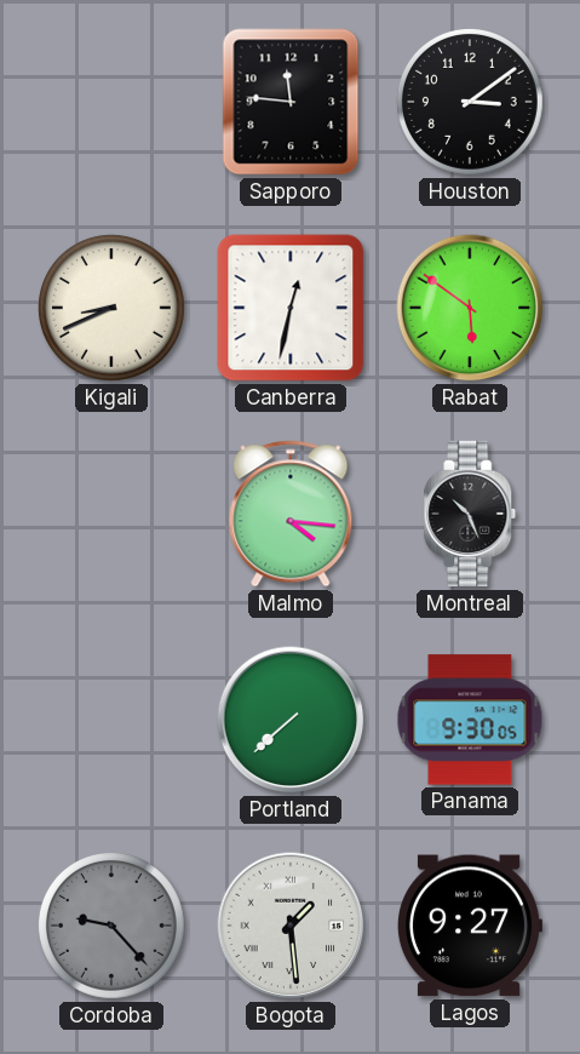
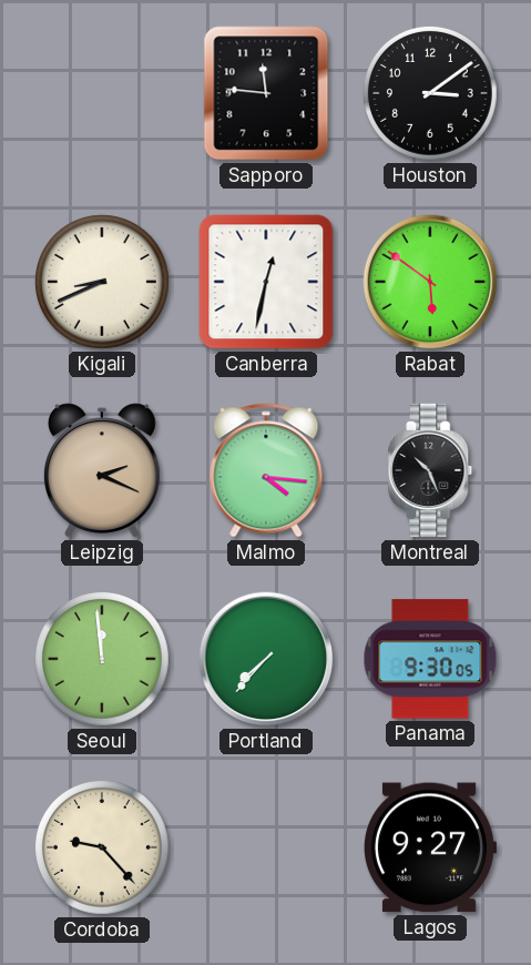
Leipzig: none -> 2:19 (103, 470)
Seoul: none -> 11:59 (102, 659)
Portland: 7:38 -> 7:37 (266, 659)
Cordoba dial: grey -> cream (102, 847)
Bogota: 1:29 -> none (291, 926)
